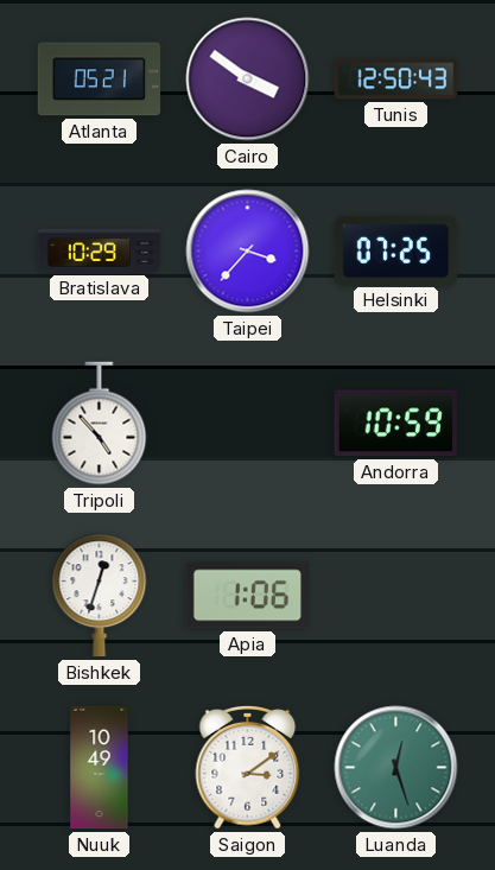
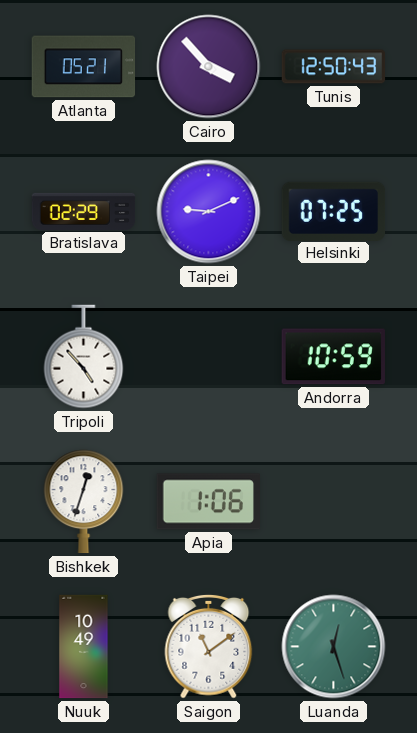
Cairo: 3:51 -> 3:53 (209, 67)
Bratislava: 10:29 -> 02:29 (84, 211)
Taipei: 3:37 -> 9:11 (209, 212)
Saigon: 3:09 -> 11:09 (209, 646)
